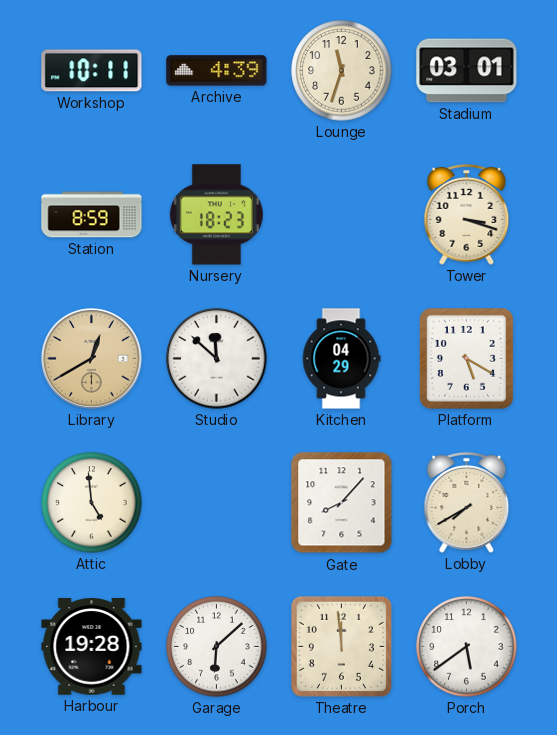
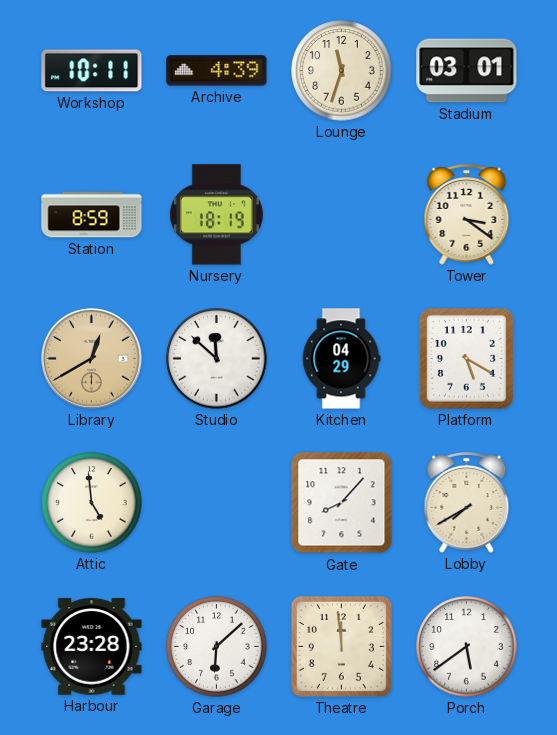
Nursery: 18:23 -> 18:19 (216, 215)
Tower: 3:18 -> 3:21 (467, 215)
Harbour: 19:28 -> 23:28 (92, 647)
